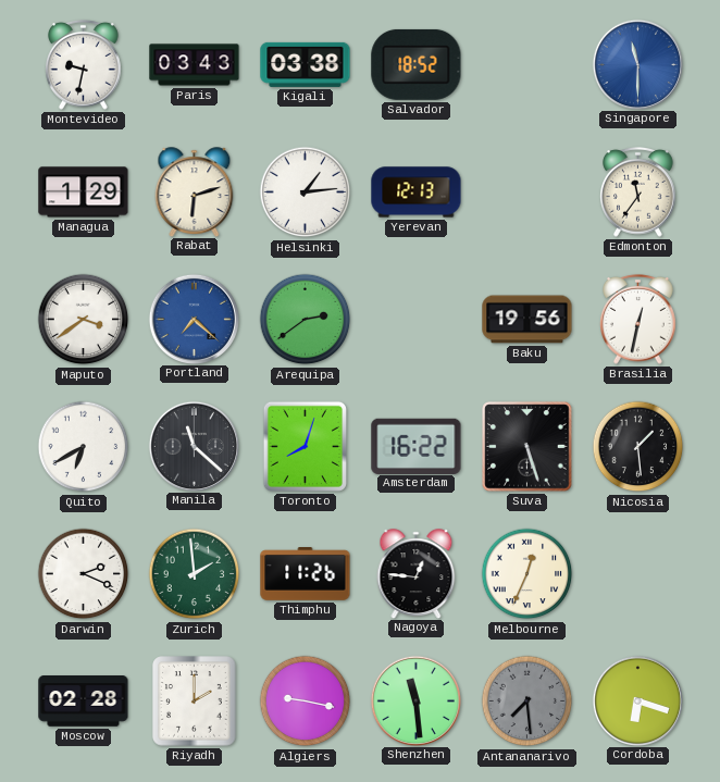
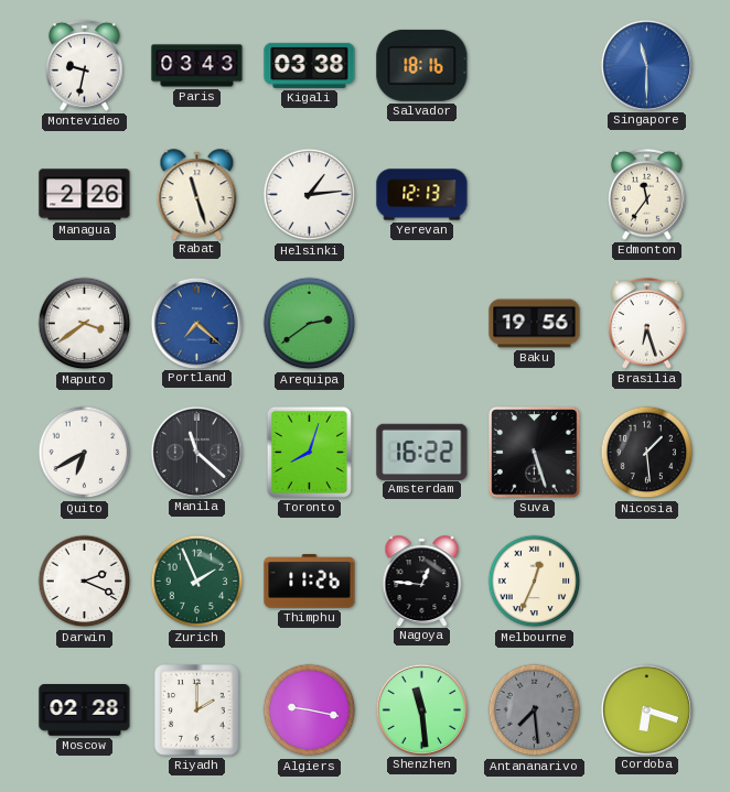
Salvador: 18:52 -> 18:16 (422, 65)
Managua: 1:29 -> 2:26 (85, 195)
Rabat: 6:12 -> 11:27 (197, 194)
Brasilia: 12:32 -> 6:27 (647, 323)
Zurich: 1:59 -> 1:56 (197, 582)
